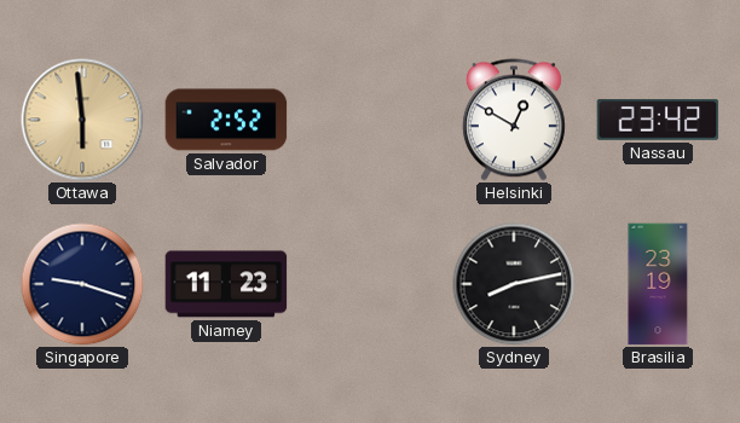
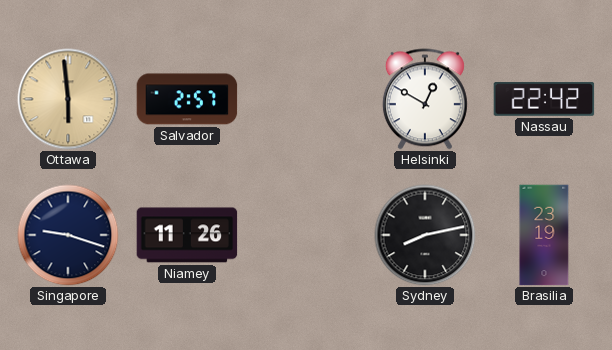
Salvador: 2:52 -> 2:57 (187, 99)
Nassau: 23:42 -> 22:42 (544, 99)
Niamey: 11:23 -> 11:26 (187, 235)
